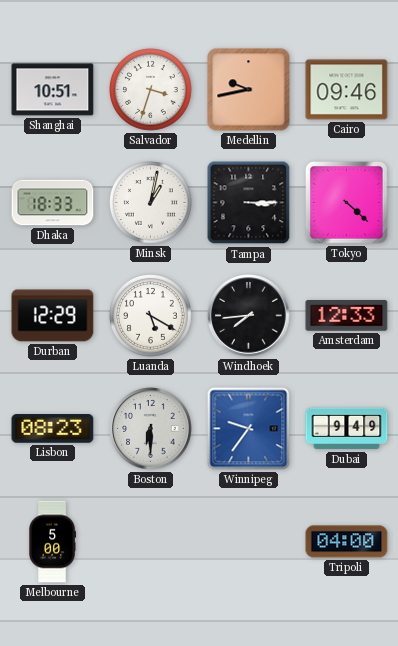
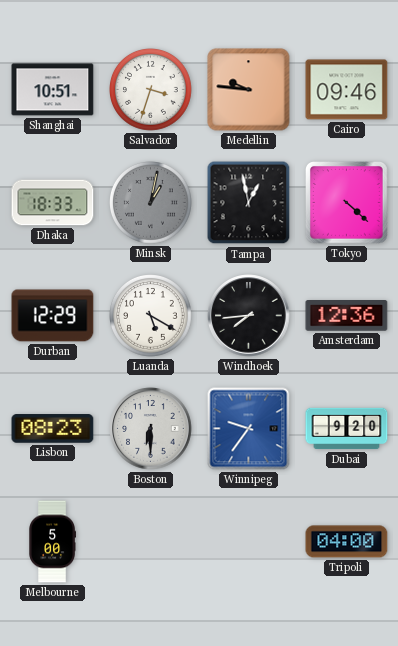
Medellin: 9:43 -> 9:46 (249, 90)
Minsk dial: white -> grey (151, 203)
Tampa: 3:15 -> 12:58 (249, 203)
Amsterdam: 12:33 -> 12:36 (347, 316)
Dubai: 9:49 -> 9:20 (347, 429)
